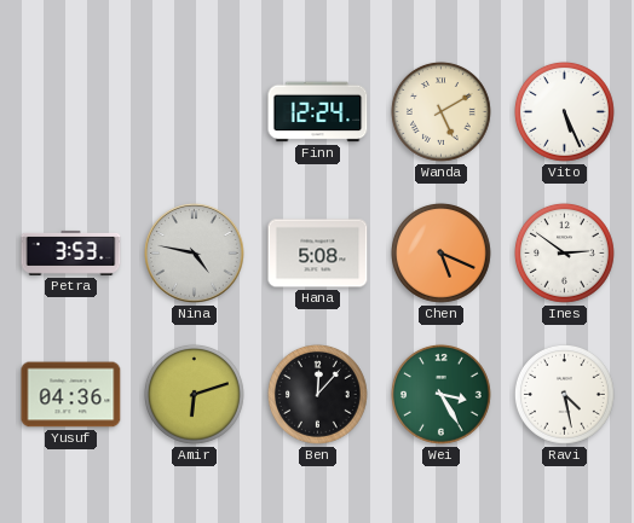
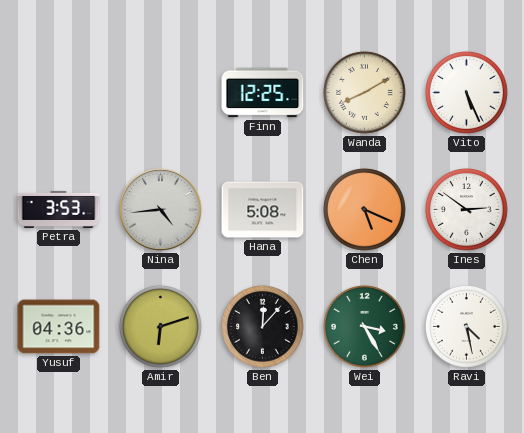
Finn: 12:24 -> 12:25 (263, 93)
Wanda: 5:10 -> 8:10 (364, 92)
Nina: 4:47 -> 4:44 (161, 210)
